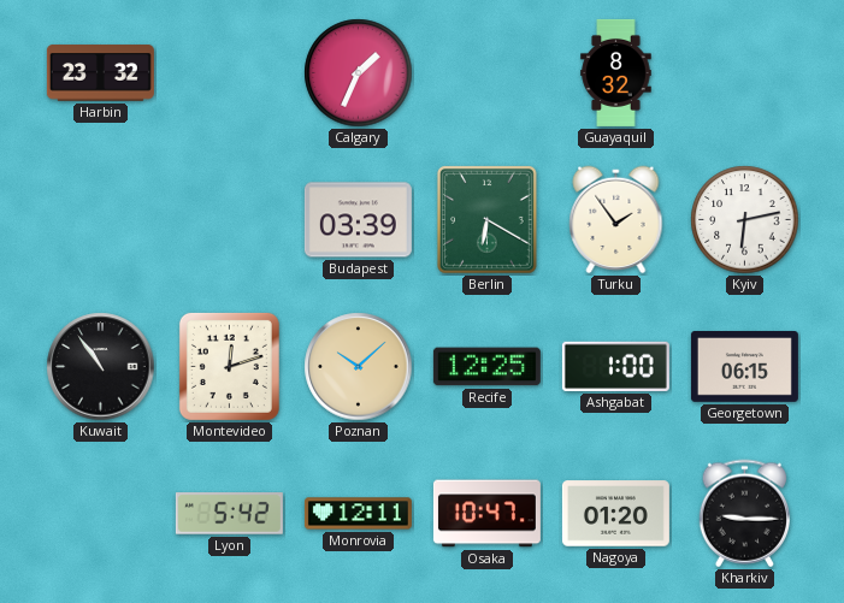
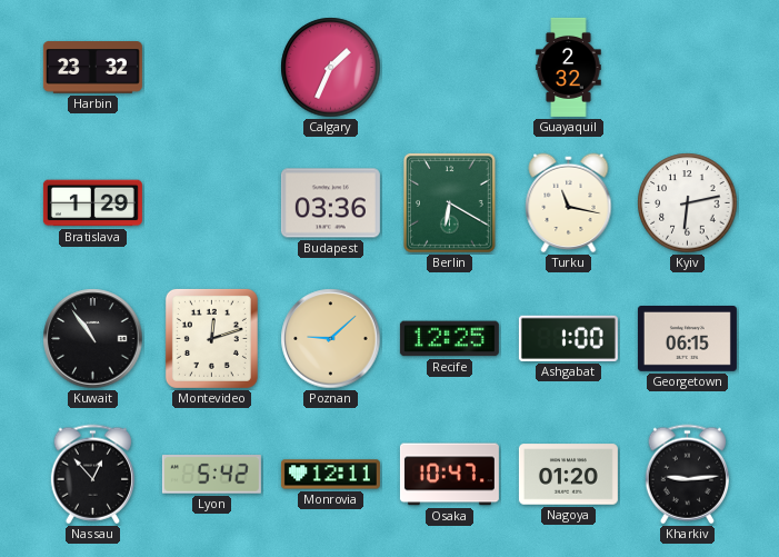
Guayaquil: 8:32 -> 2:32 (569, 67)
Bratislava: none -> 1:29 (92, 203)
Budapest: 03:39 -> 03:36 (330, 203)
Turku: 1:54 -> 11:17 (569, 203)
Poznan: 10:08 -> 9:08 (331, 339)
Nassau: none -> 12:53 (92, 475)
Kharkiv: 9:15 -> 9:14 (687, 475)
